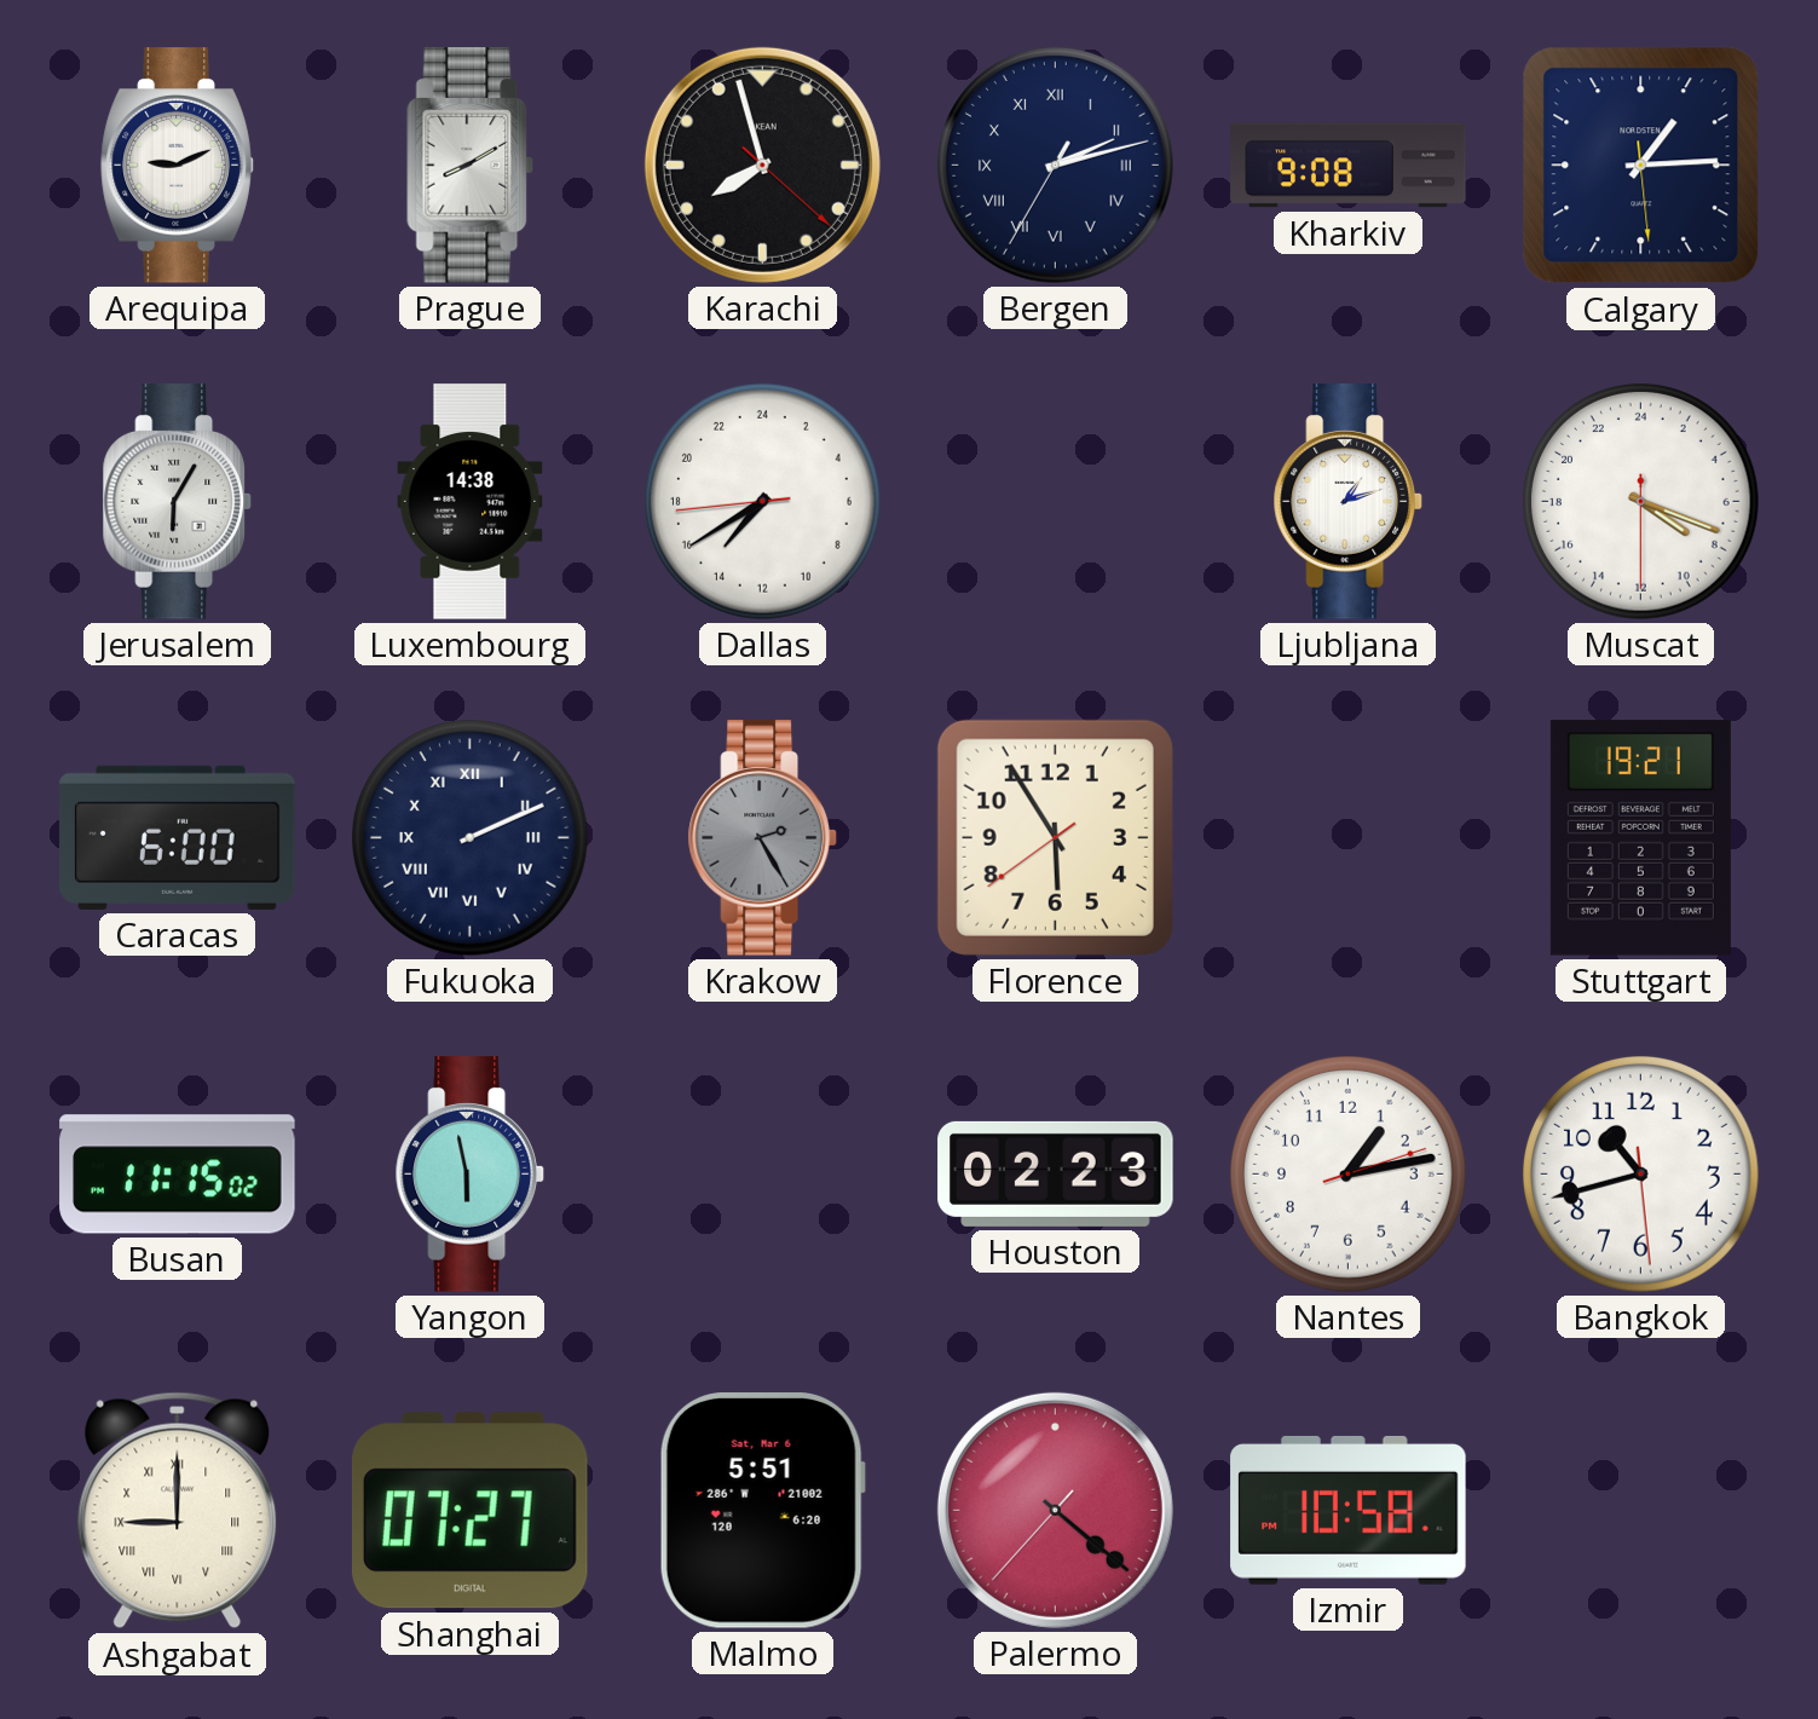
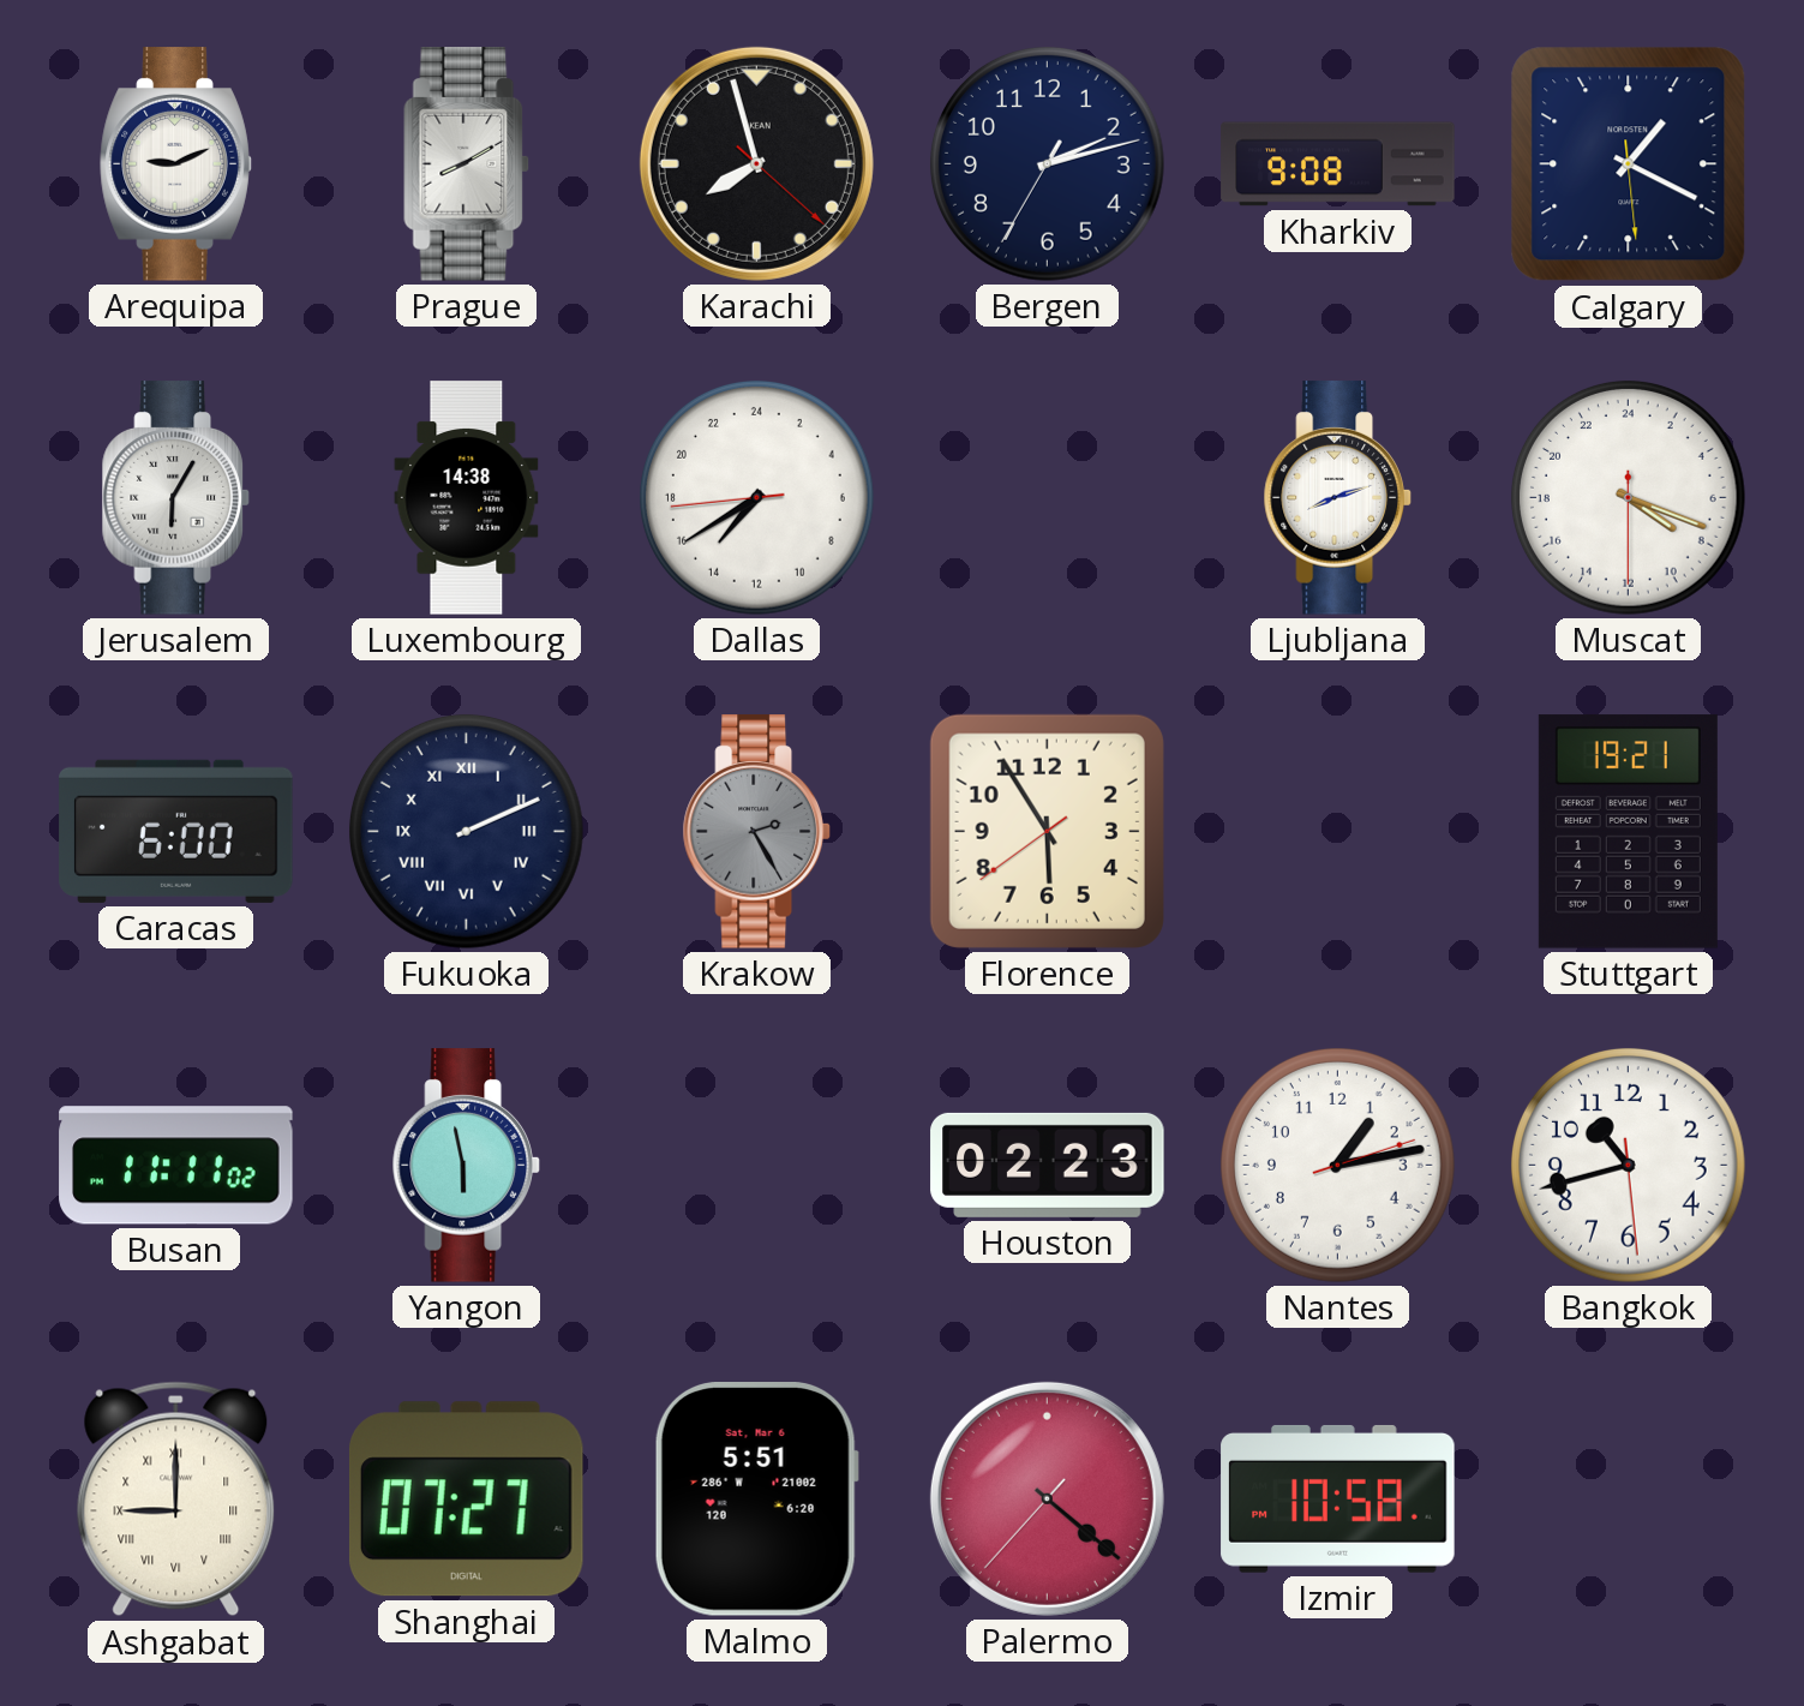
Bergen numerals: Roman -> Arabic (1047, 163)
Calgary: 1:14 -> 1:19 (1629, 164)
Ljubljana: 1:12 -> 8:12 (1337, 498)
Busan: 11:15 -> 11:11 (176, 1166)
